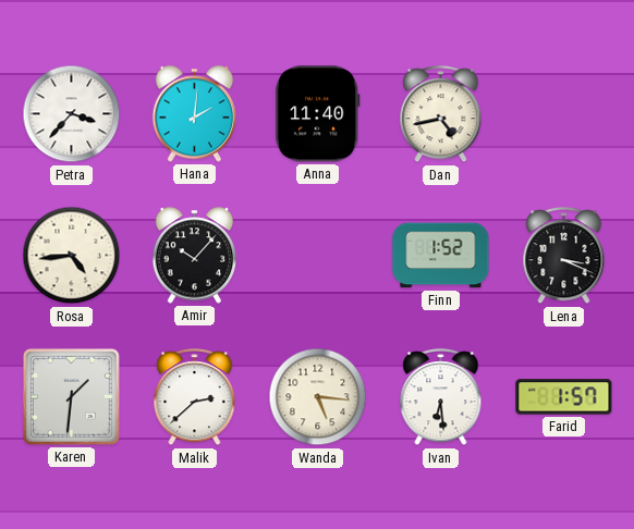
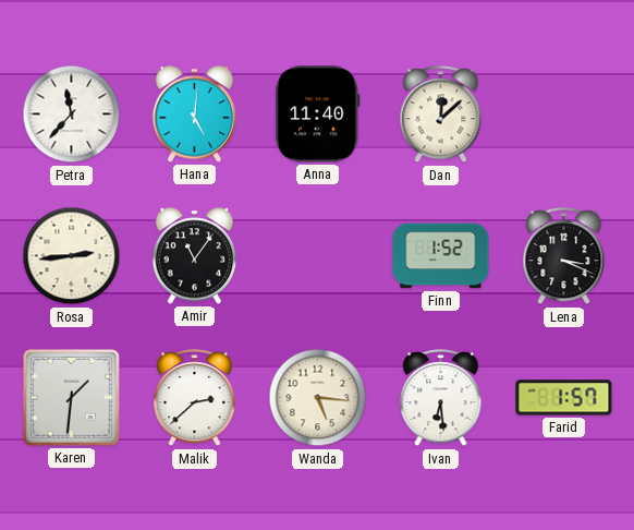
Petra: 3:37 -> 11:37 (72, 115)
Hana: 2:01 -> 5:01 (195, 115)
Dan: 4:43 -> 12:08 (441, 115)
Rosa: 4:44 -> 2:44 (72, 256)
Amir: 10:07 -> 11:06 (195, 256)
